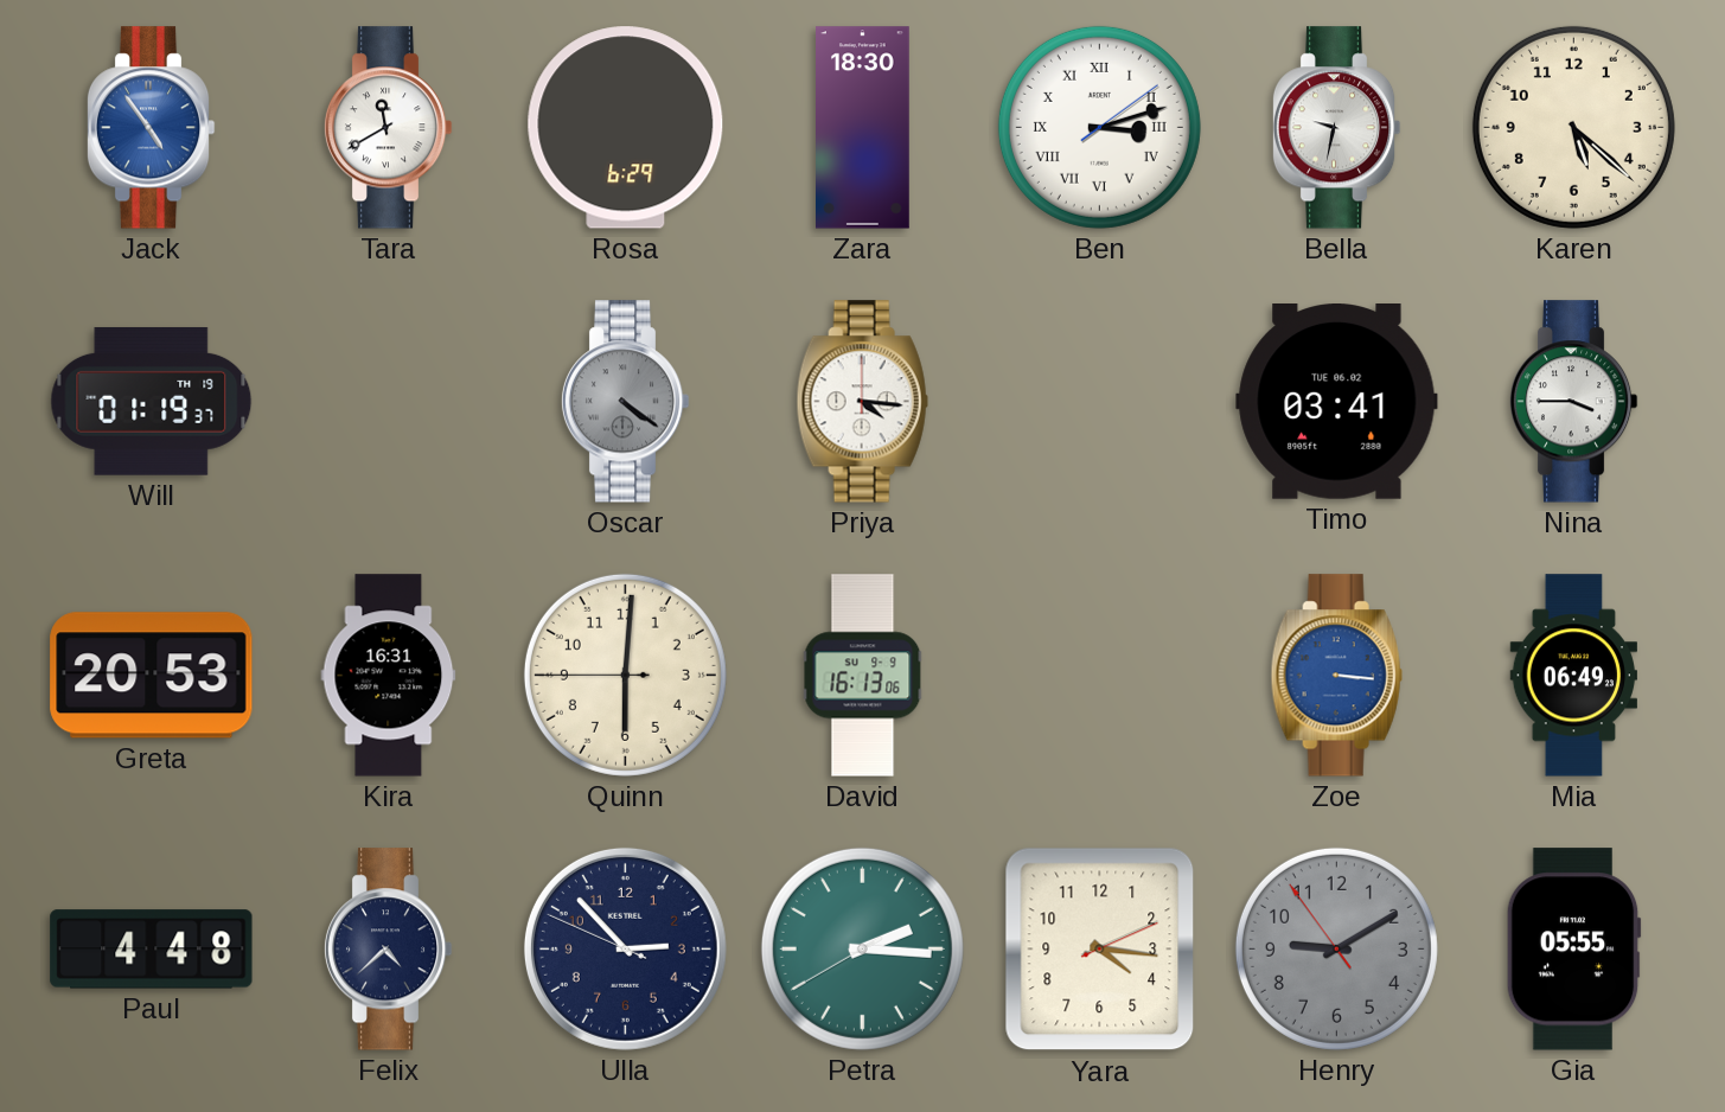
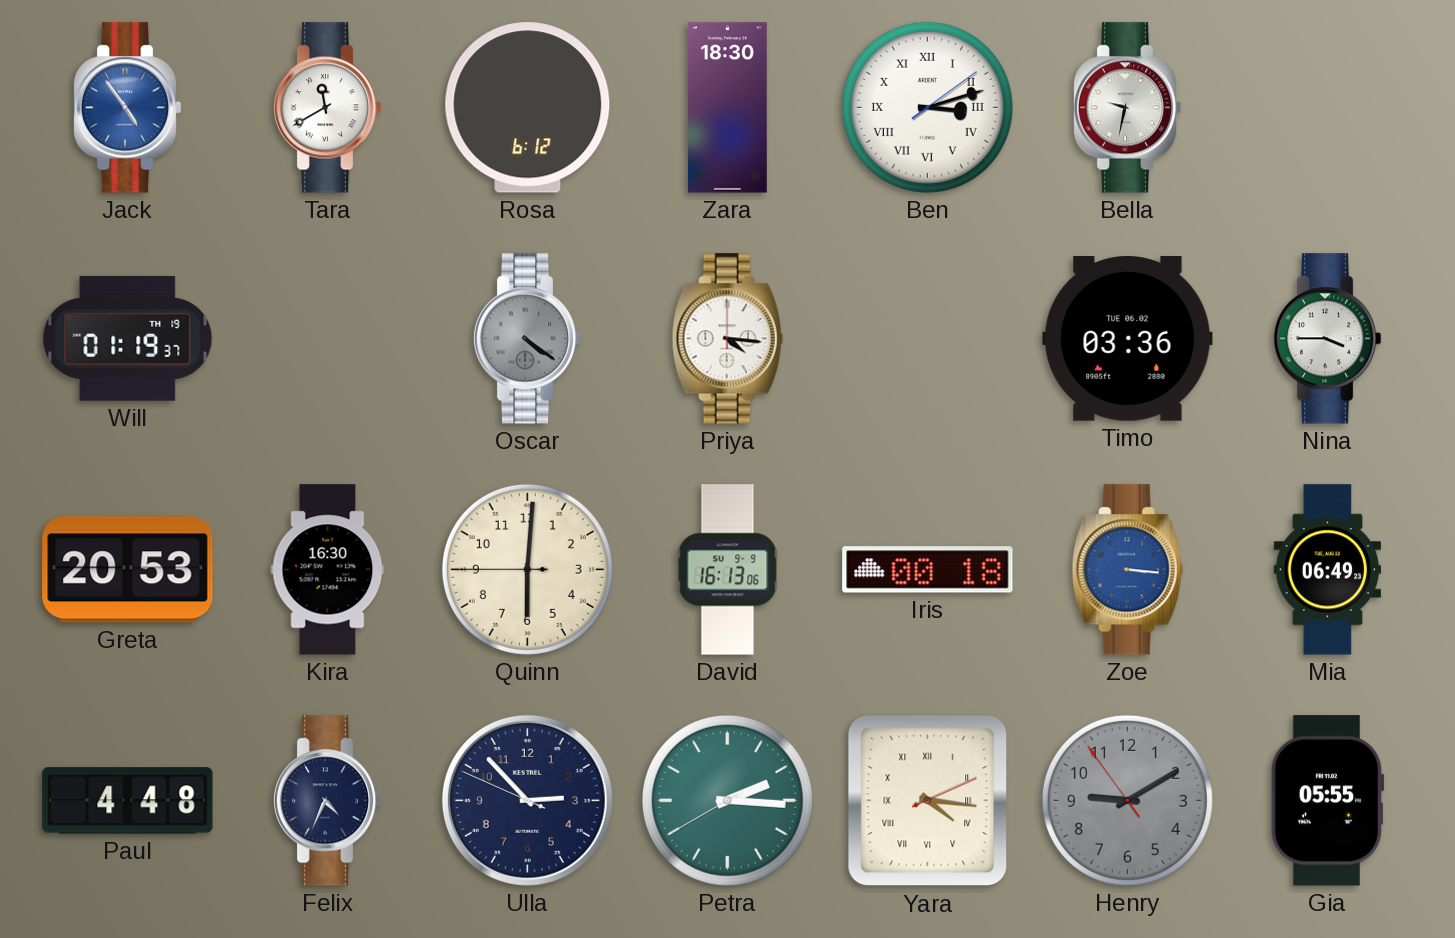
Rosa: 6:29 -> 6:12 (528, 108)
Karen: 5:22 -> none (1573, 127)
Timo: 03:41 -> 03:36 (1128, 339)
Kira: 16:31 -> 16:30 (328, 570)
Iris: none -> 00:18 (928, 570)
Felix: 4:38 -> 4:34 (327, 801)
Yara numerals: Arabic -> Roman (928, 801)
